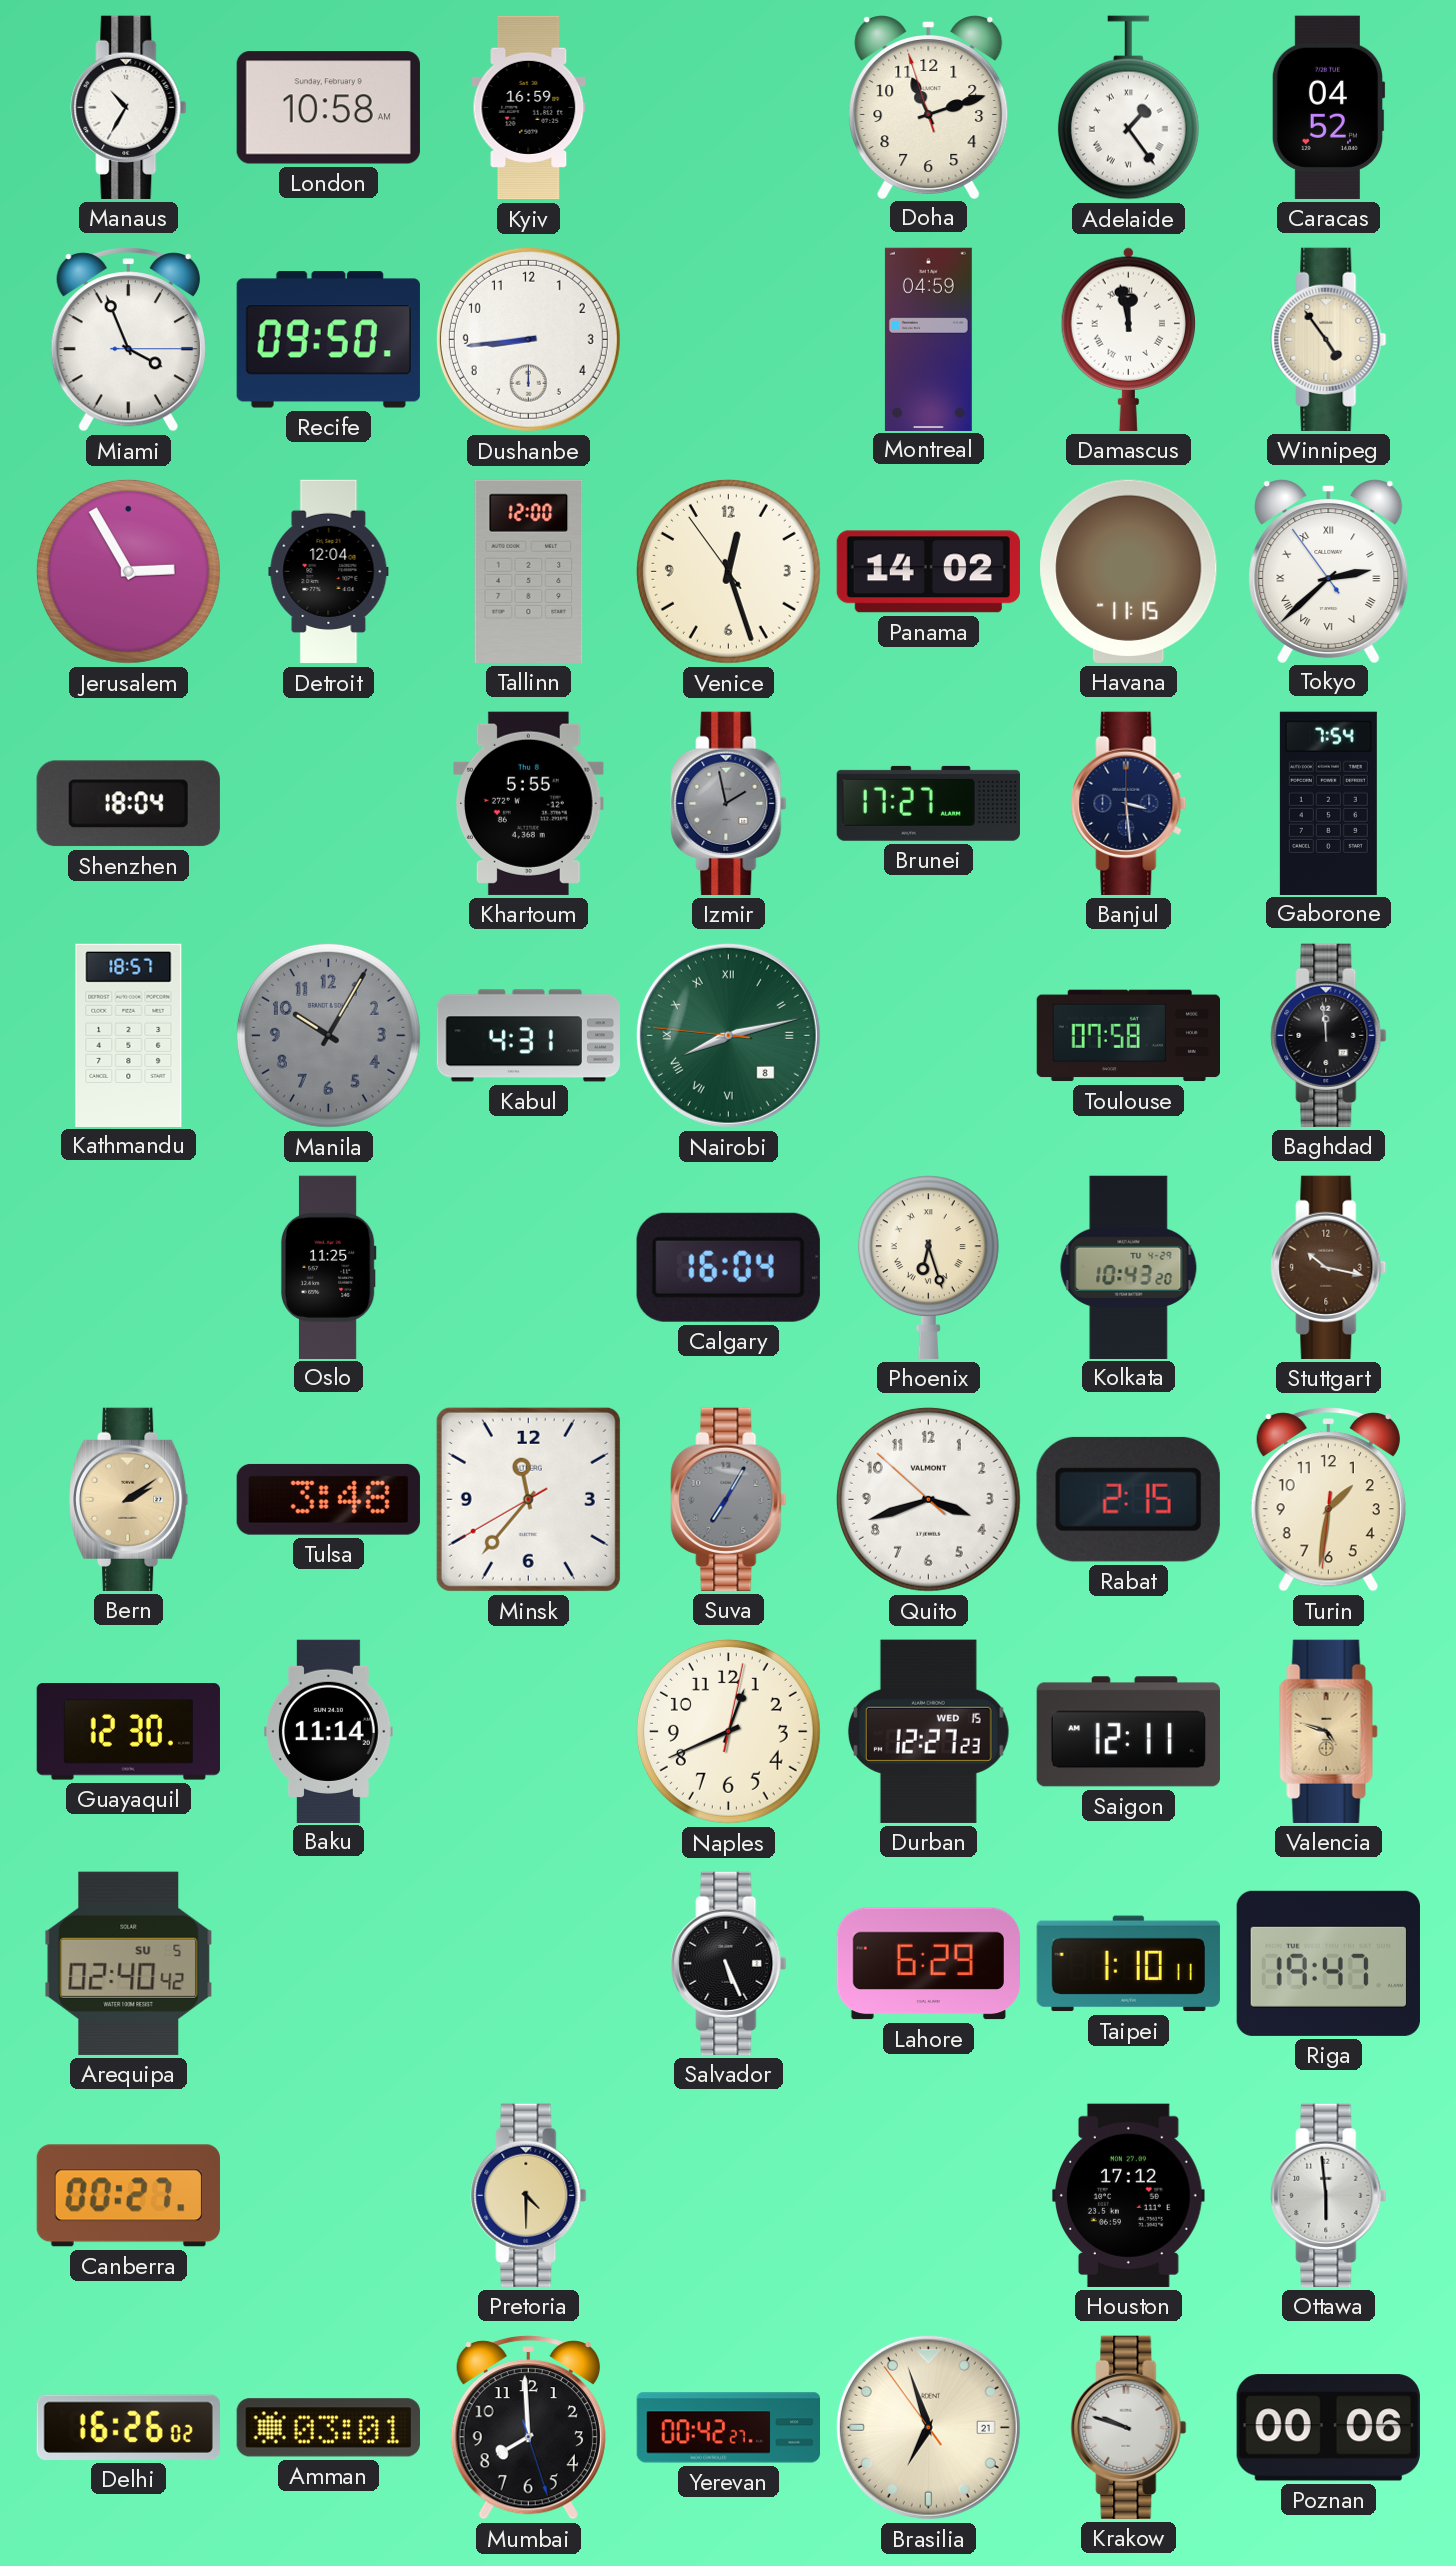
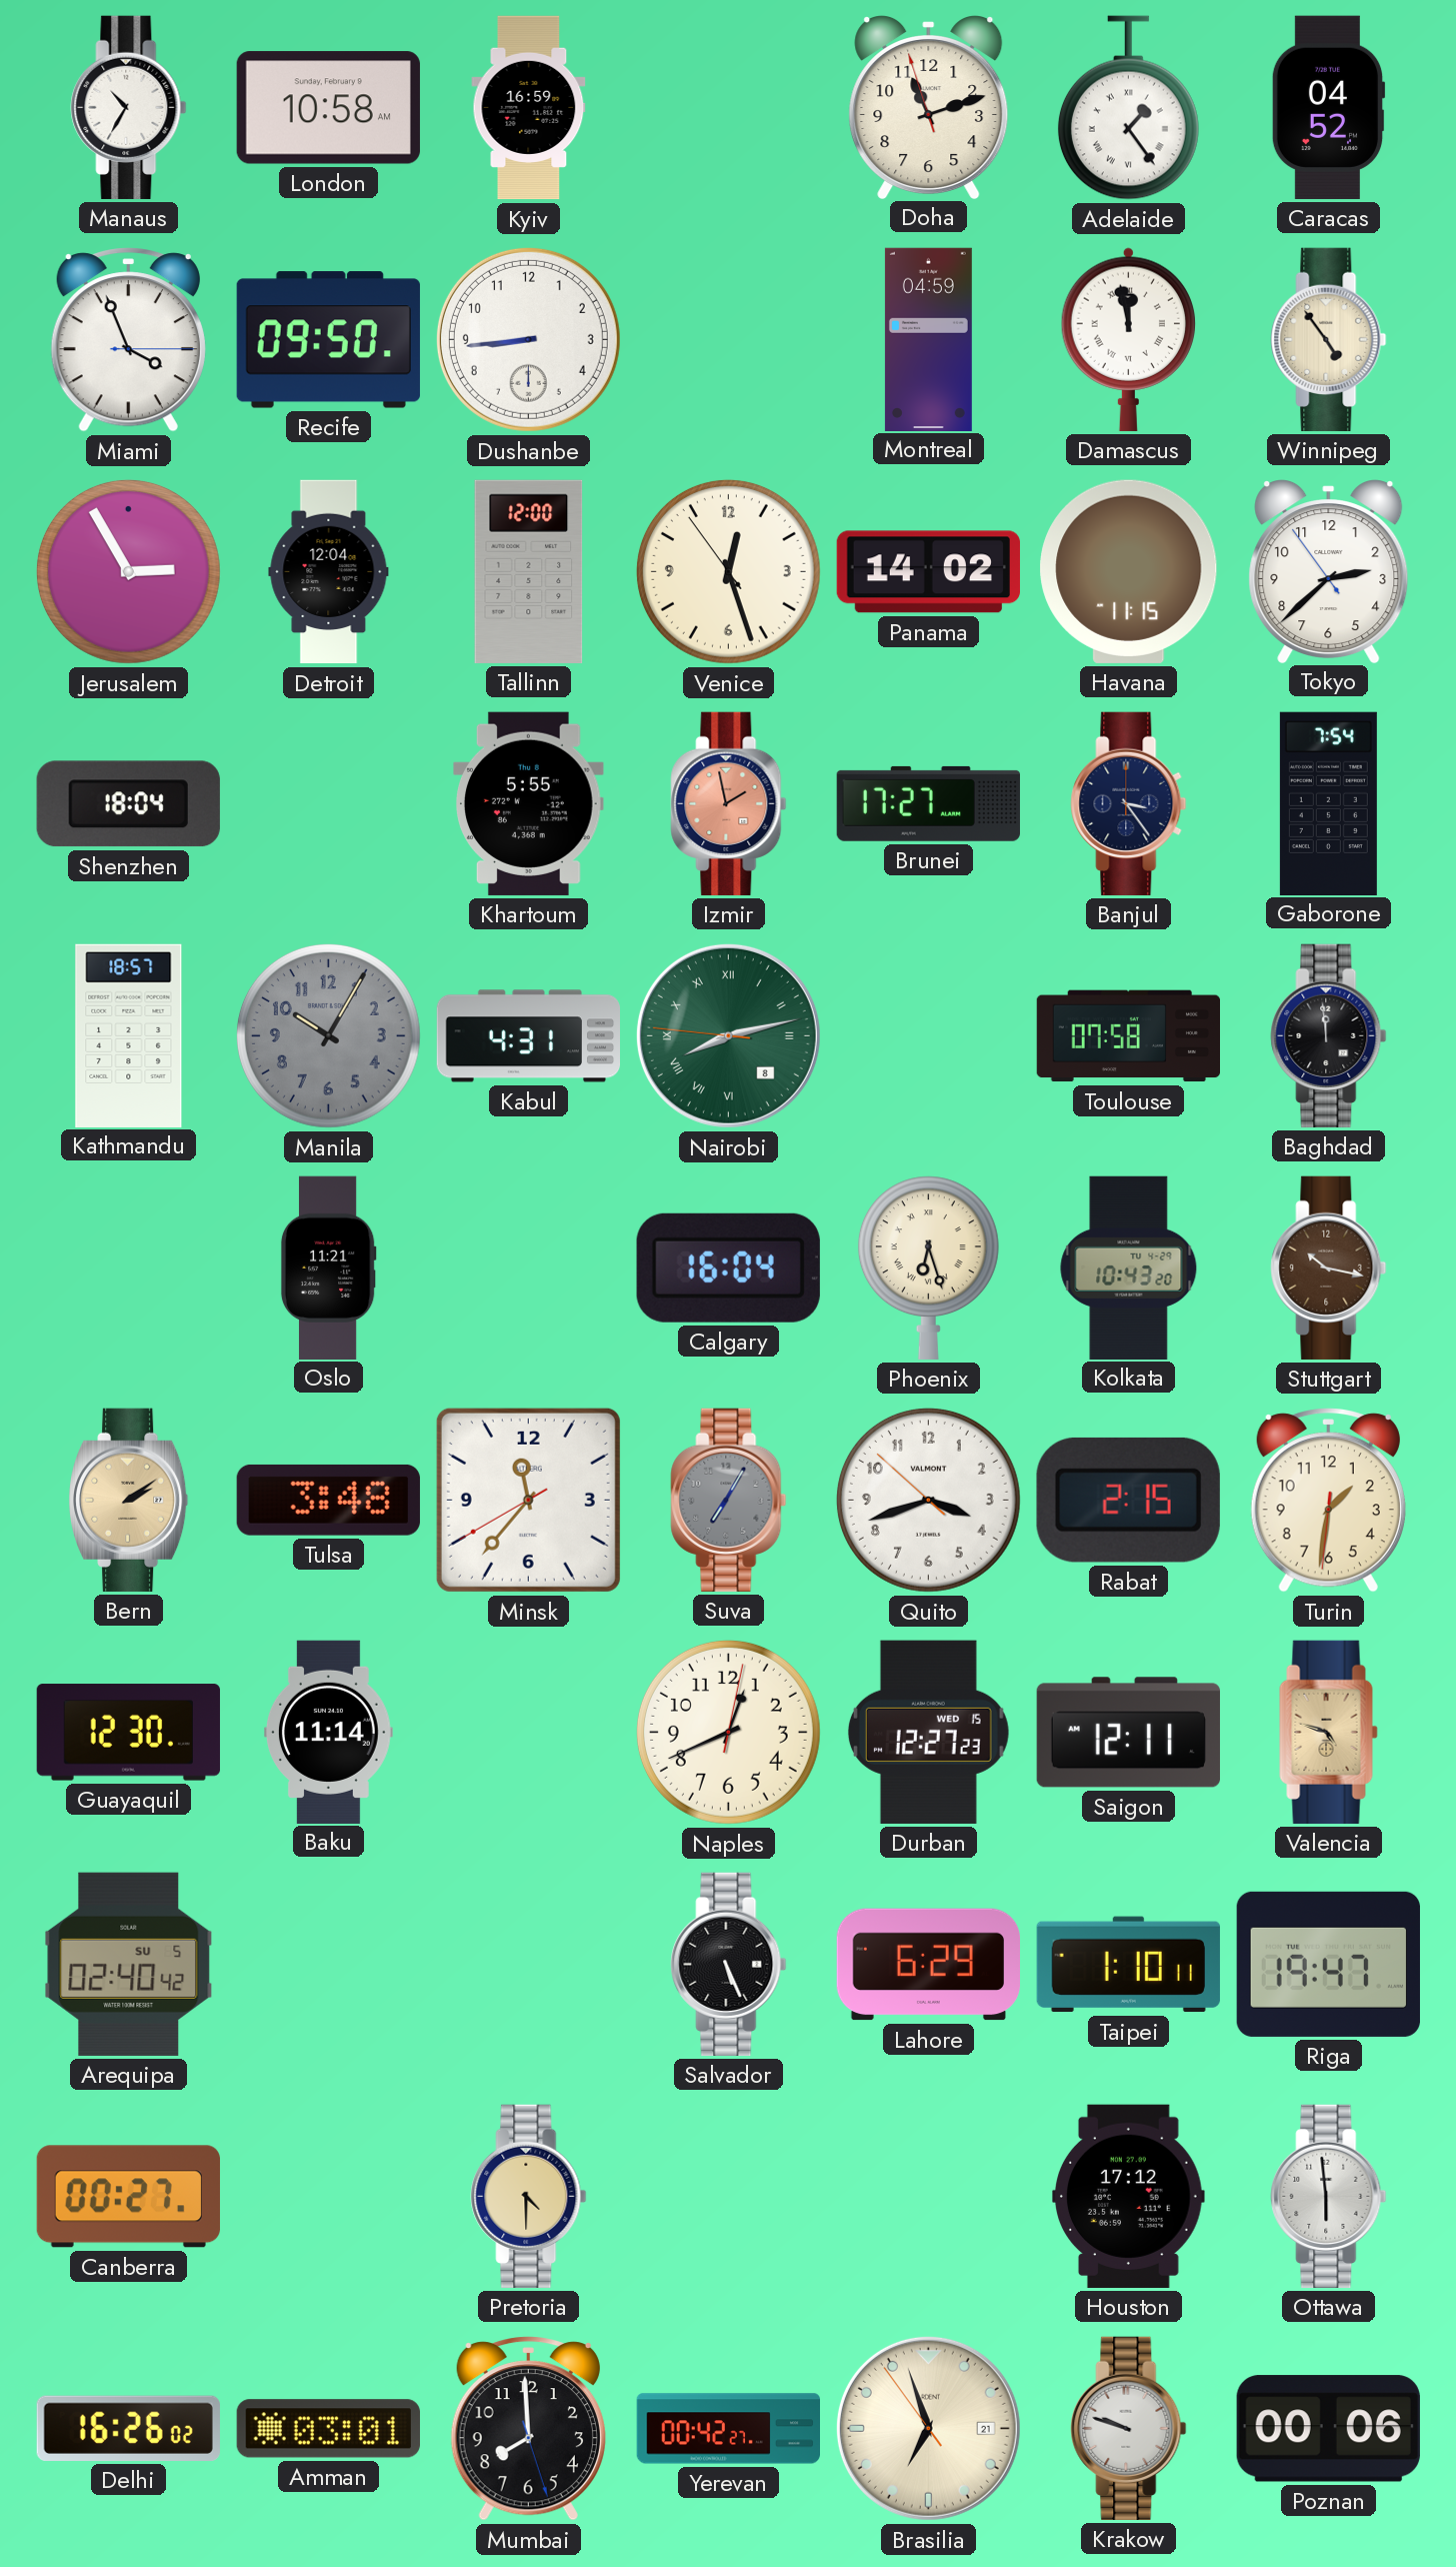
Tokyo numerals: Roman -> Arabic (1329, 571)
Izmir dial: grey -> salmon (729, 803)
Banjul: 3:29 -> 3:24 (1129, 803)
Oslo: 11:25 -> 11:21 (328, 1267)
